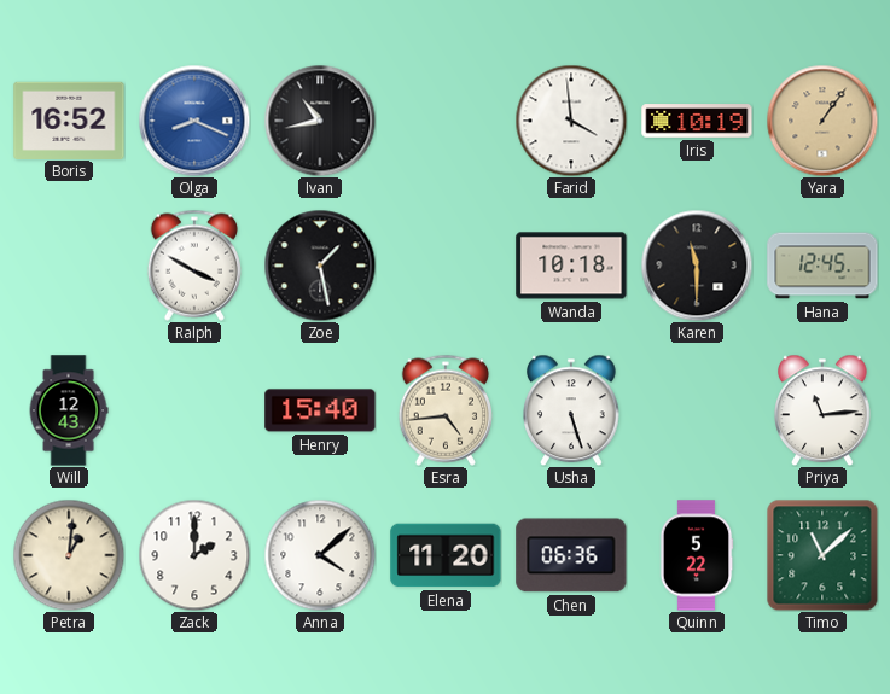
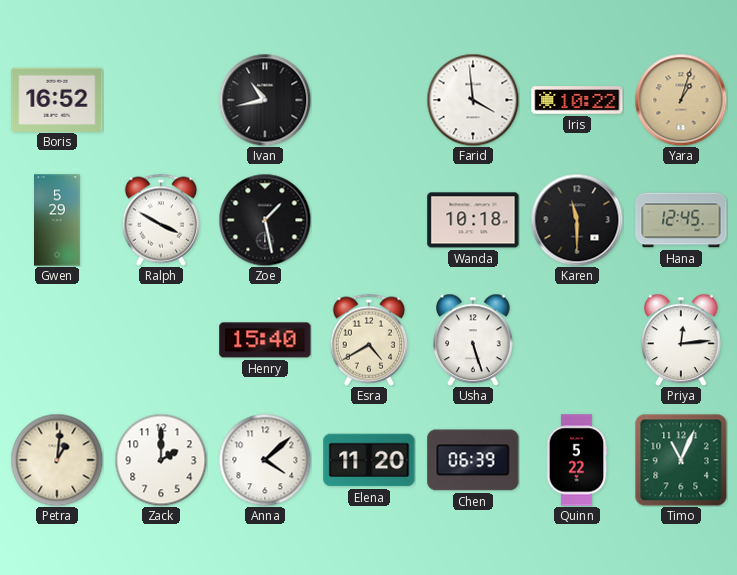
Olga: 8:19 -> none (194, 121)
Iris: 10:19 -> 10:22 (577, 100)
Yara: 1:06 -> 1:03 (681, 100)
Gwen: none -> 5:29 (57, 220)
Will: 12:43 -> none (69, 410)
Esra: 4:44 -> 4:40 (368, 340)
Priya: 11:14 -> 12:14 (681, 340)
Chen: 06:36 -> 06:39 (473, 460)
Timo: 11:08 -> 11:04 (681, 460)
